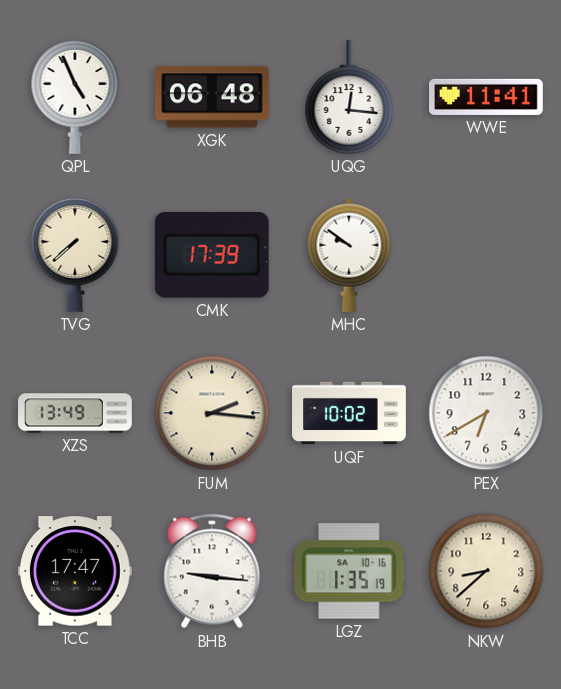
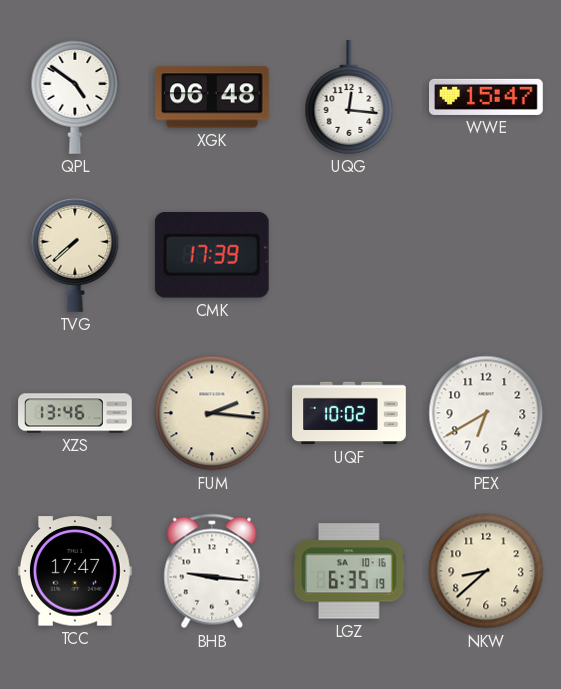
QPL: 4:56 -> 4:51 (75, 97)
WWE: 11:41 -> 15:47 (487, 97)
MHC: 9:51 -> none (349, 255)
XZS: 13:49 -> 13:46 (75, 413)
LGZ: 1:35 -> 6:35 (350, 571)
